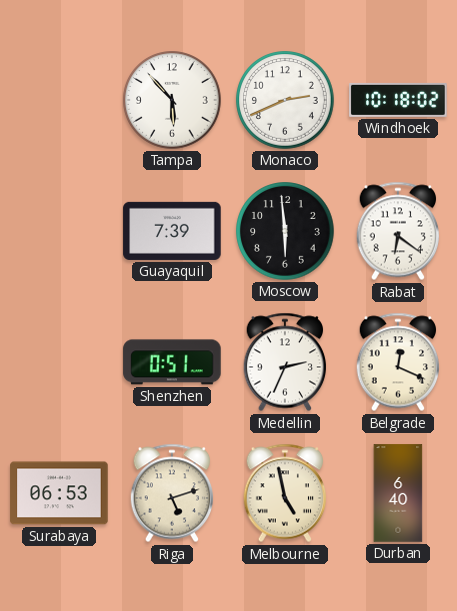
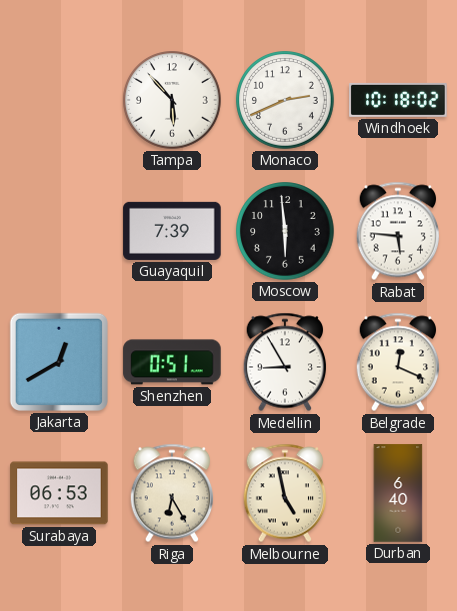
Rabat: 6:21 -> 5:46 (397, 231)
Jakarta: none -> 12:40 (59, 362)
Medellin: 2:34 -> 8:55 (284, 362)
Riga: 5:12 -> 6:25 (171, 493)
